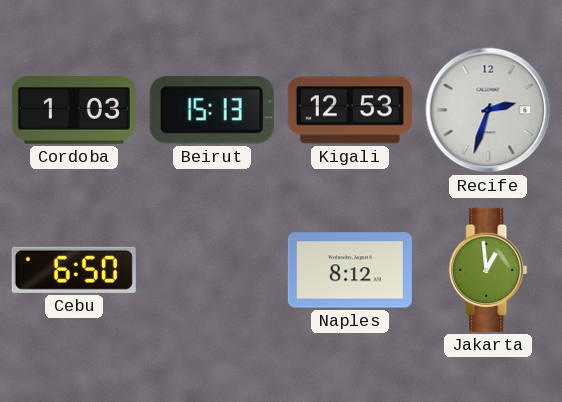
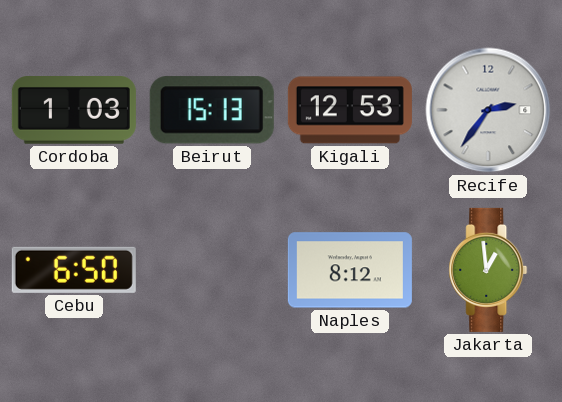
Recife: 2:33 -> 2:36 (488, 110)
